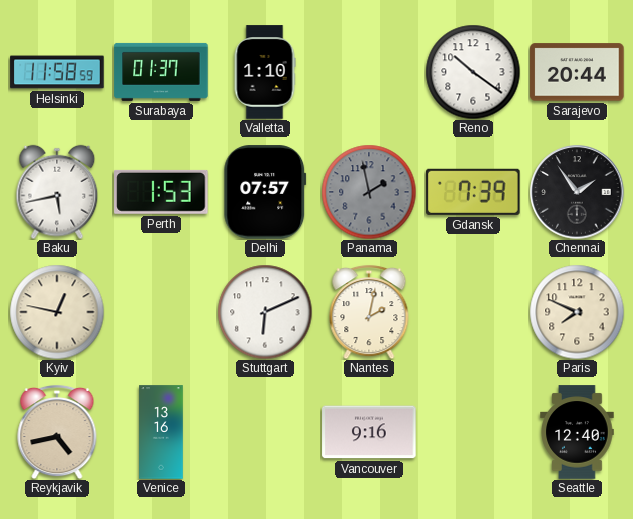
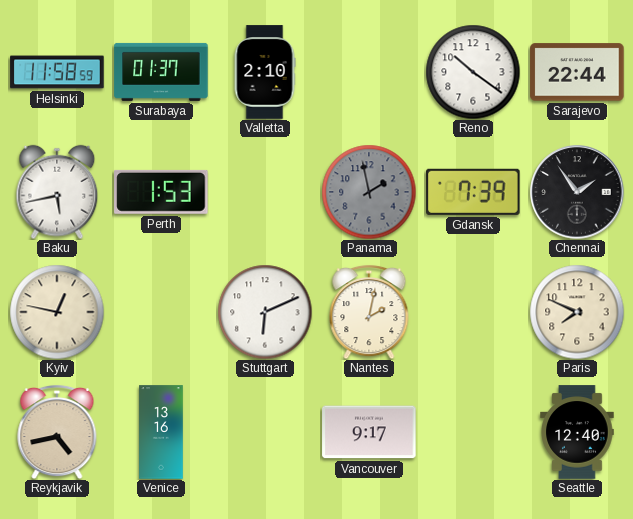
Valletta: 1:10 -> 2:10 (265, 72)
Sarajevo: 20:44 -> 22:44 (577, 72)
Delhi: 07:57 -> none (265, 192)
Vancouver: 9:16 -> 9:17 (369, 432)
